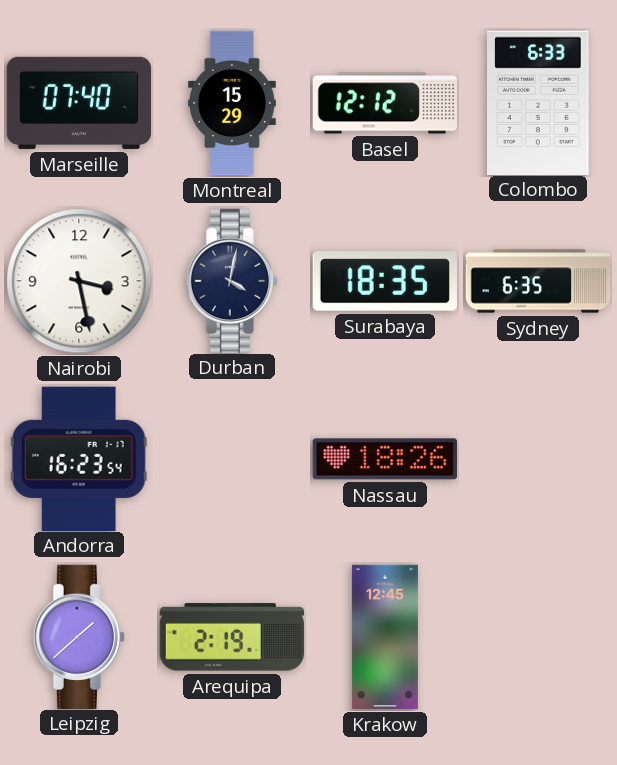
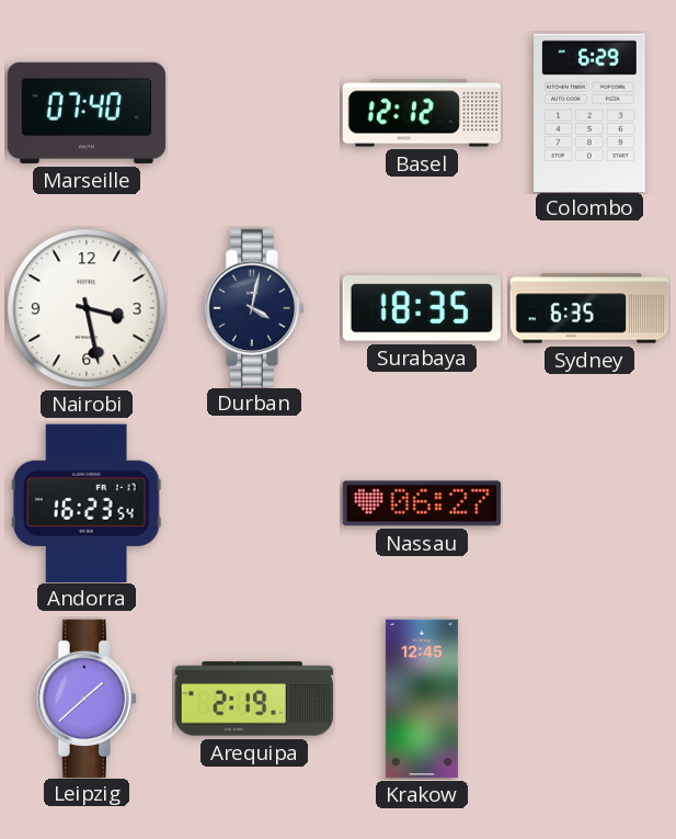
Montreal: 15:29 -> none (232, 103)
Colombo: 6:33 -> 6:29 (591, 112)
Nassau: 18:26 -> 06:27 (422, 503)
